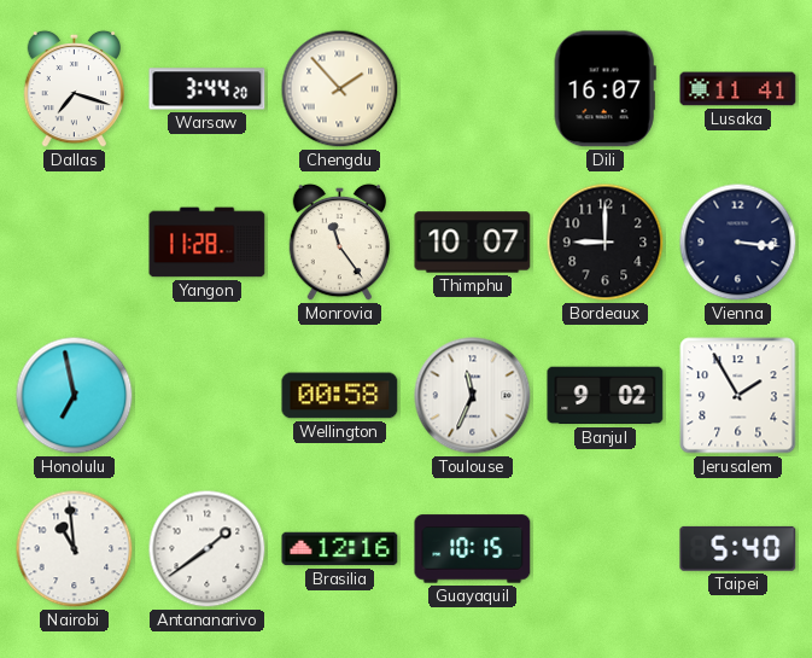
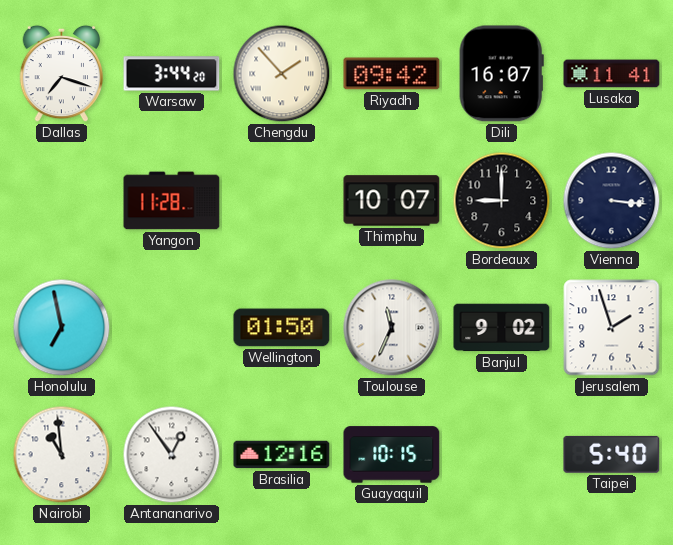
Riyadh: none -> 09:42 (392, 74)
Monrovia: 11:24 -> none (340, 243)
Wellington: 00:58 -> 01:50 (282, 328)
Jerusalem: 1:55 -> 1:57 (612, 328)
Antananarivo: 1:39 -> 12:54 (172, 455)
